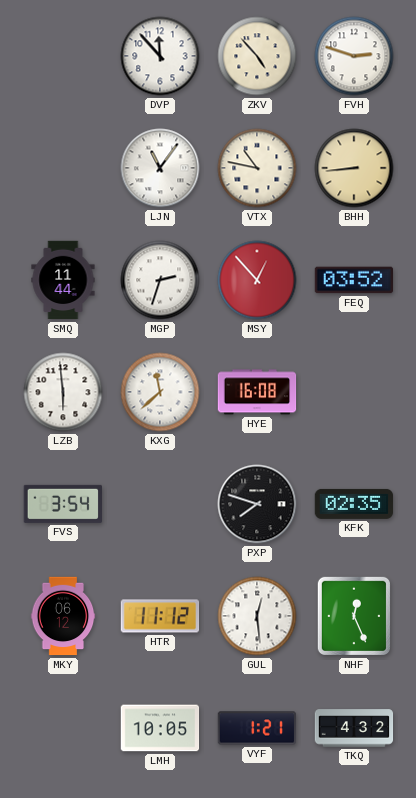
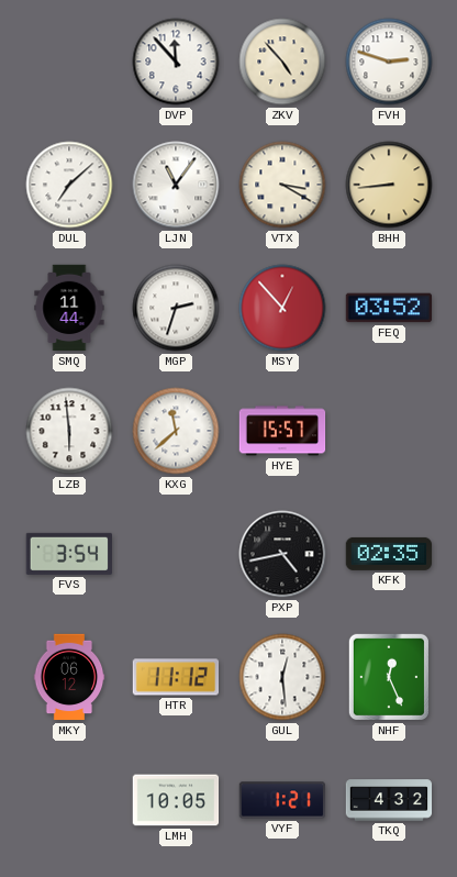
DUL: none -> 7:08 (69, 185)
VTX: 10:47 -> 3:20 (282, 185)
HYE: 16:08 -> 15:57 (282, 431)
PXP: 7:48 -> 4:43 (282, 554)
